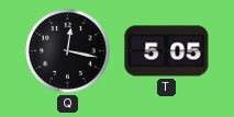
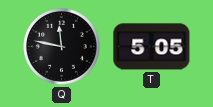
Q: 12:17 -> 11:47 (62, 47)
